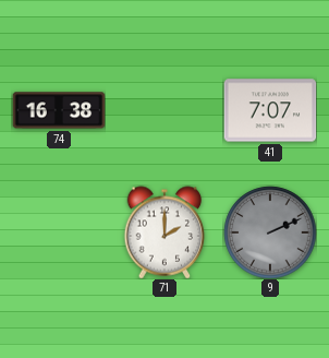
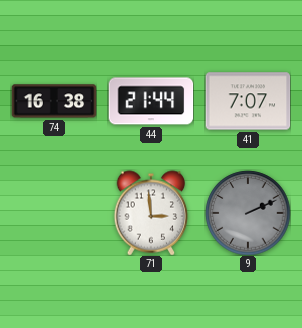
44: none -> 21:44 (151, 101)
71: 2:00 -> 2:59 (151, 213)
